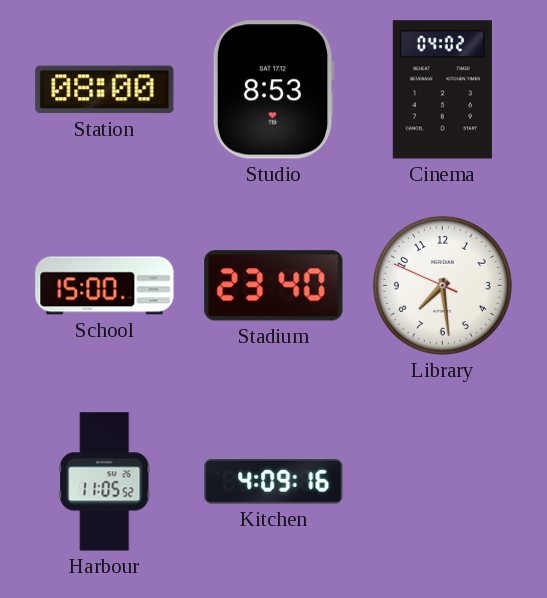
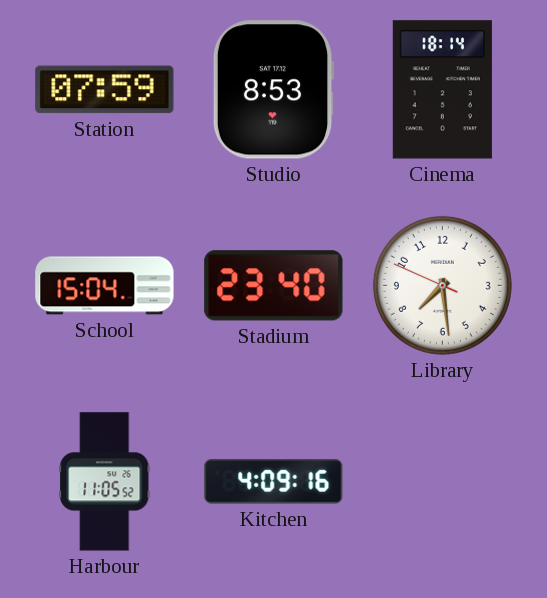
Station: 08:00 -> 07:59 (105, 90)
Cinema: 04:02 -> 18:14 (442, 90)
School: 15:00 -> 15:04 (105, 286)
